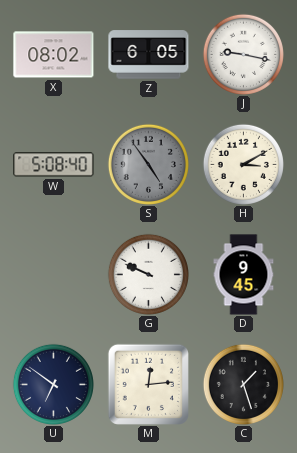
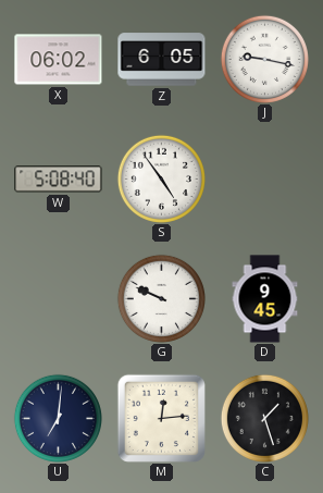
X: 08:02 -> 06:02 (59, 60)
S dial: grey -> white (161, 178)
H: 3:10 -> none (243, 164)
U: 6:51 -> 7:01 (58, 418)
